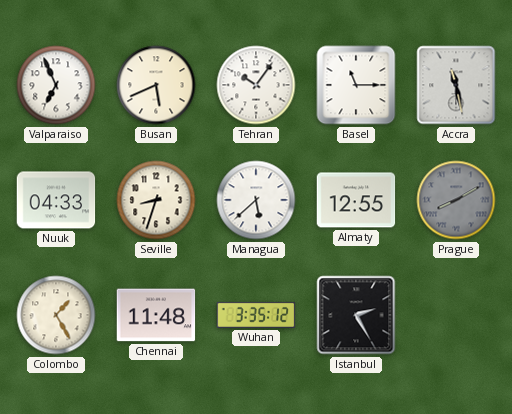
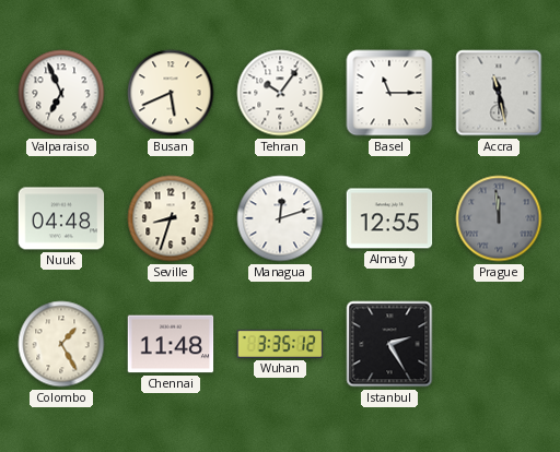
Nuuk: 04:33 -> 04:48 (61, 218)
Managua: 5:38 -> 12:12 (280, 218)
Prague: 8:10 -> 11:59 (499, 218)
